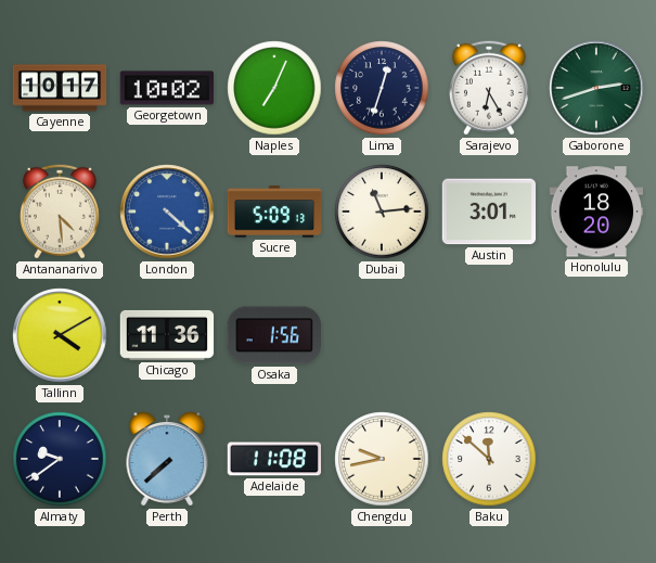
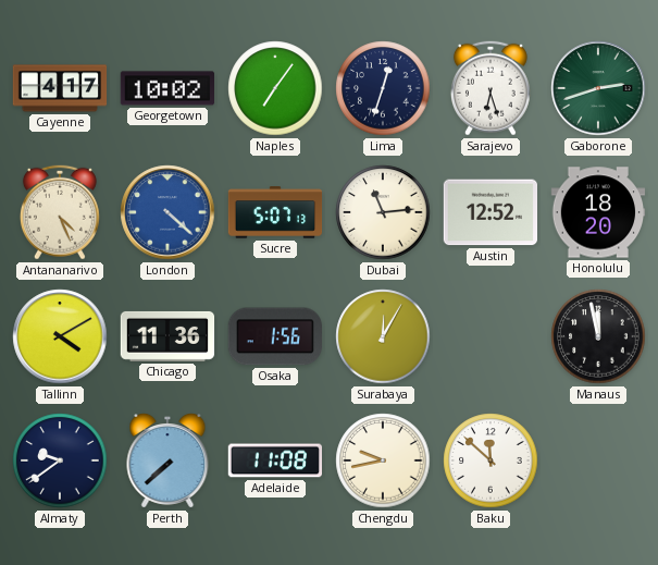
Cayenne: 10:17 -> 4:17 (60, 88)
Naples: 7:04 -> 7:06 (275, 88)
Sarajevo: 6:25 -> 6:27 (491, 88)
Antananarivo: 4:29 -> 4:26 (60, 212)
Sucre: 5:09 -> 5:07 (275, 212)
Austin: 3:01 -> 12:52 (489, 212)
Surabaya: none -> 12:05 (383, 336)
Manaus: none -> 11:58 (598, 336)
